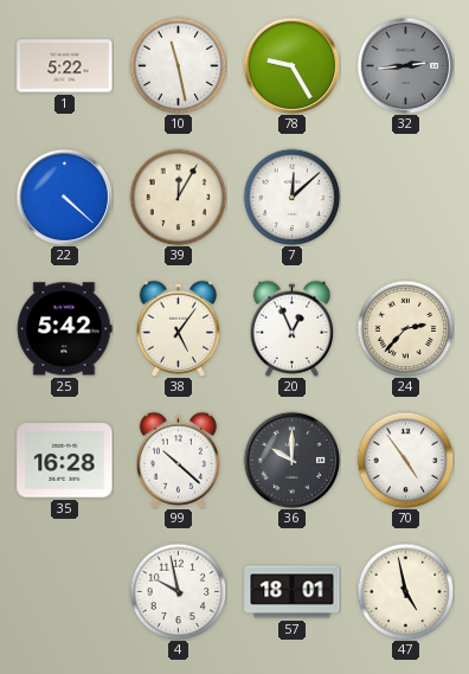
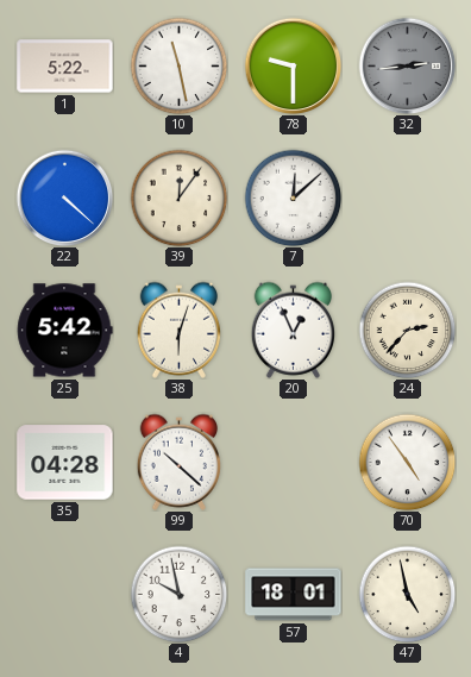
78: 9:25 -> 9:30 (293, 65)
39: 12:05 -> 12:06 (178, 198)
38: 5:06 -> 6:03 (180, 330)
35: 16:28 -> 04:28 (65, 463)
36: 10:00 -> none (291, 460)
